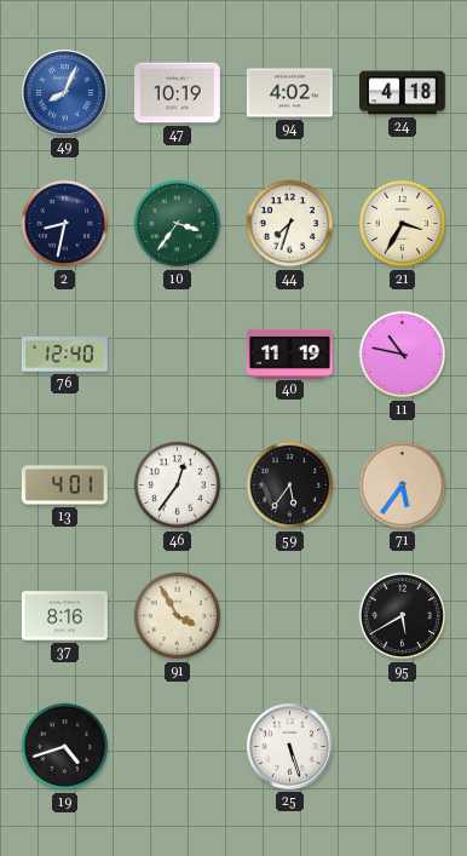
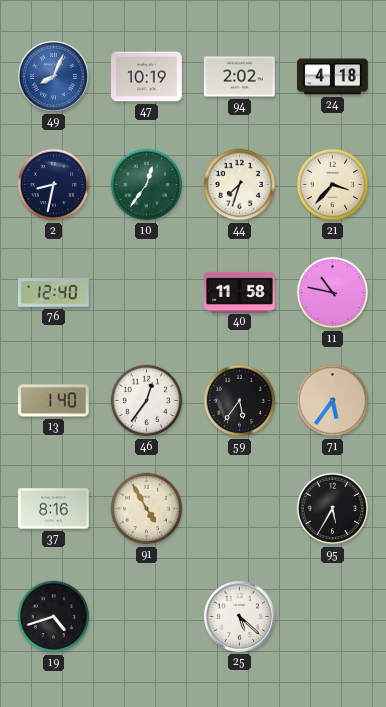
94: 4:02 -> 2:02 (240, 77)
10: 3:36 -> 12:36 (147, 185)
21: 3:35 -> 3:37 (333, 185)
40: 11:19 -> 11:58 (239, 292)
13: 4:01 -> 1:40 (53, 401)
91: 3:55 -> 4:55 (147, 509)
95: 5:40 -> 5:35 (333, 509)
25: 5:27 -> 5:22 (240, 617)
